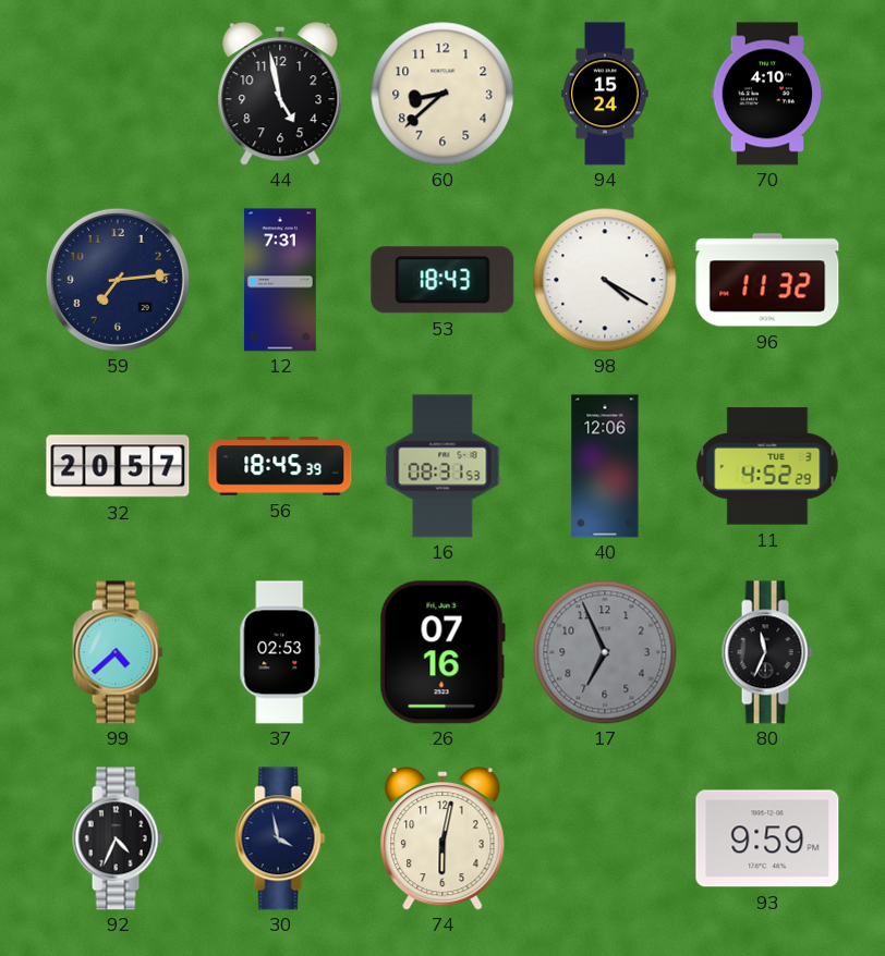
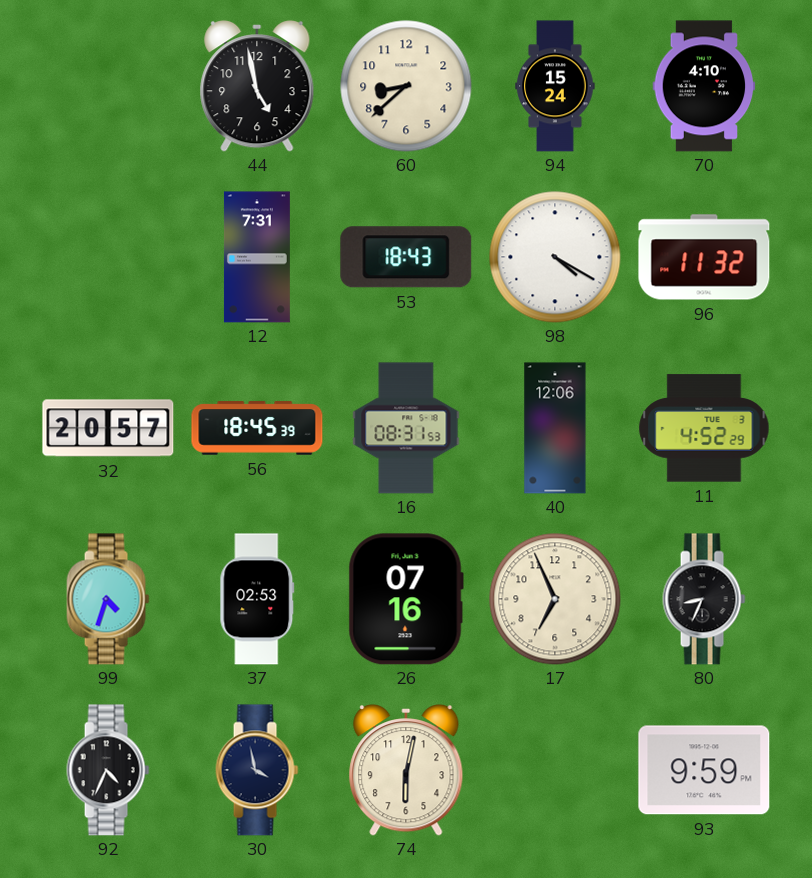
59: 7:14 -> none (118, 280)
99: 4:38 -> 4:33 (108, 599)
17 dial: grey -> cream (555, 599)
80: 11:34 -> 8:34 (704, 599)
